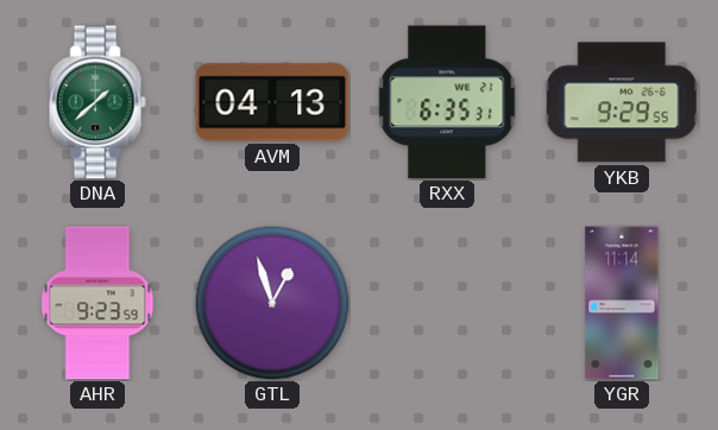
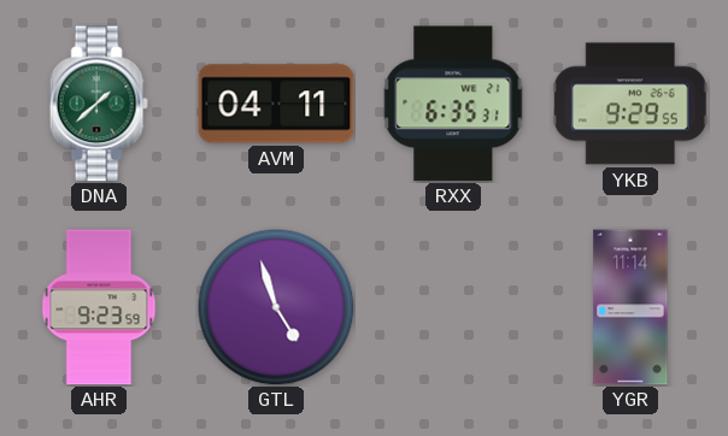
AVM: 04:13 -> 04:11 (276, 104)
GTL: 12:57 -> 4:57 (276, 307)
